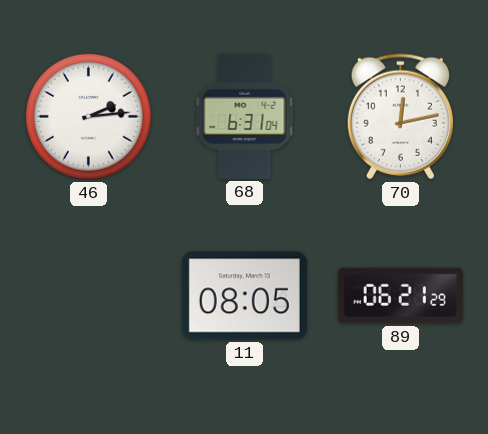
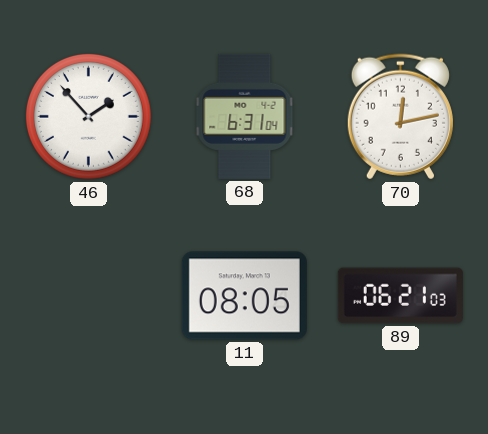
46: 2:14 -> 1:53 (88, 116)
89: 06:21:29 -> 06:21:03 (400, 296)
